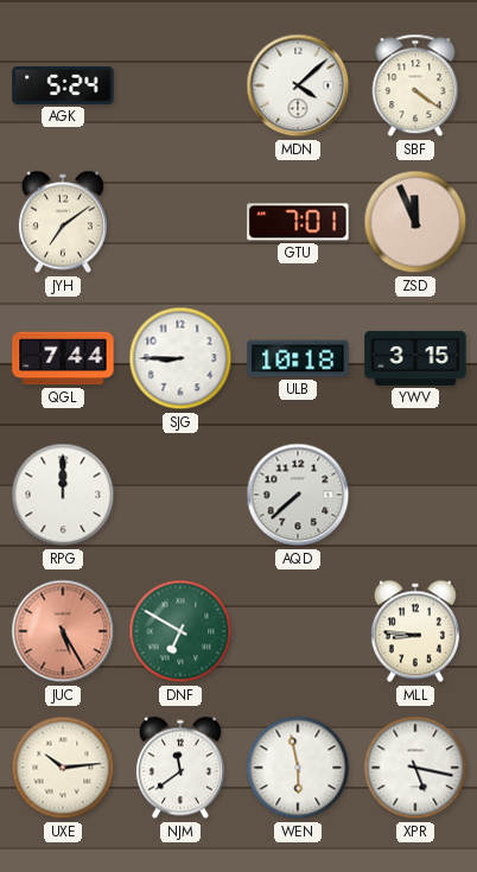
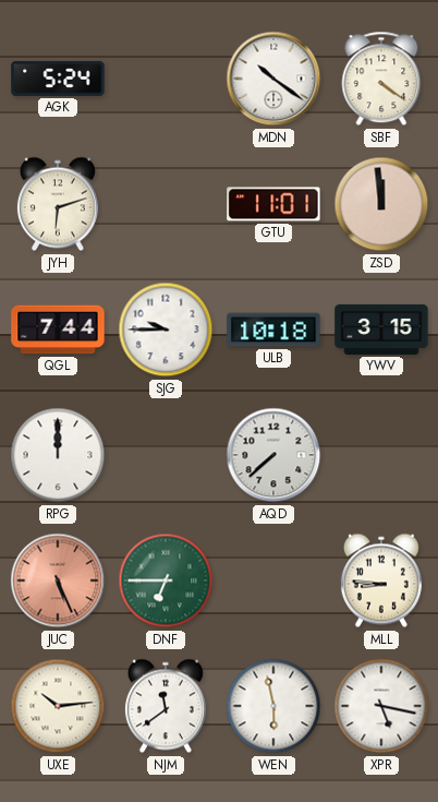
MDN: 4:08 -> 10:21 (273, 79)
JYH: 7:09 -> 6:12 (58, 204)
GTU: 7:01 -> 11:01 (273, 204)
ZSD: 11:56 -> 11:59 (381, 204)
SJG: 8:45 -> 9:45 (166, 330)
JUC: 5:25 -> 5:26 (58, 580)
DNF: 6:50 -> 6:45 (166, 580)
